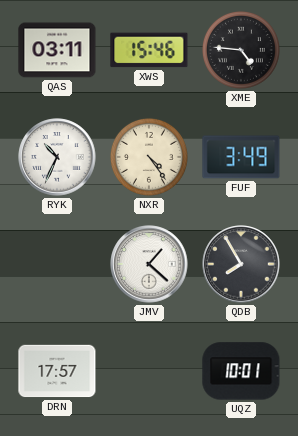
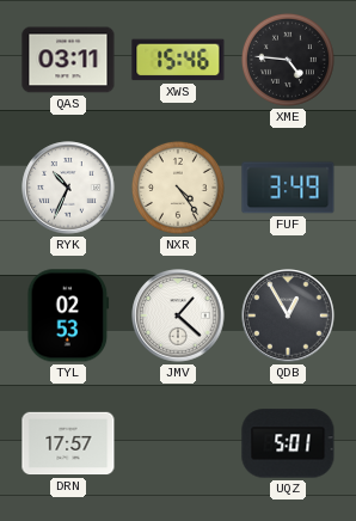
TYL: none -> 02:53 (68, 315)
QDB: 7:55 -> 12:55 (288, 315)
UQZ: 10:01 -> 5:01 (288, 443)
